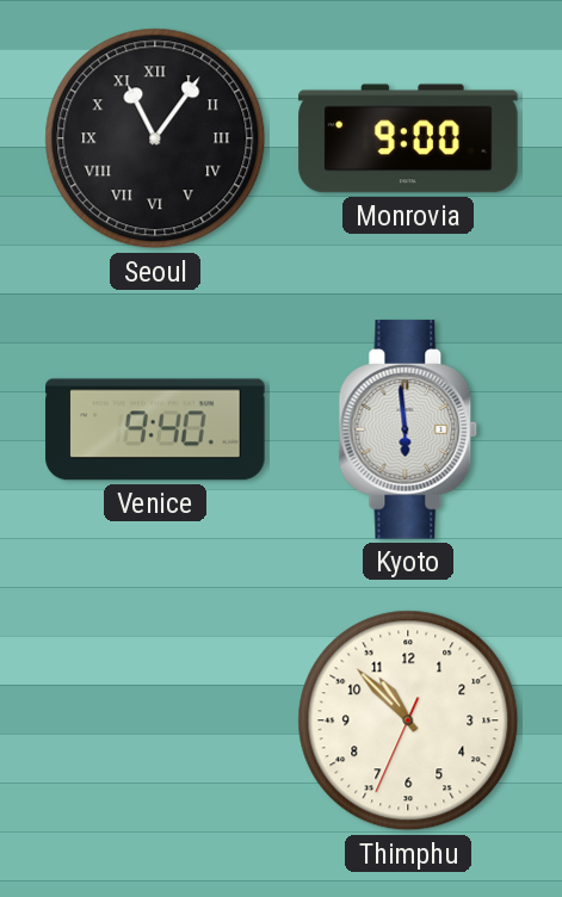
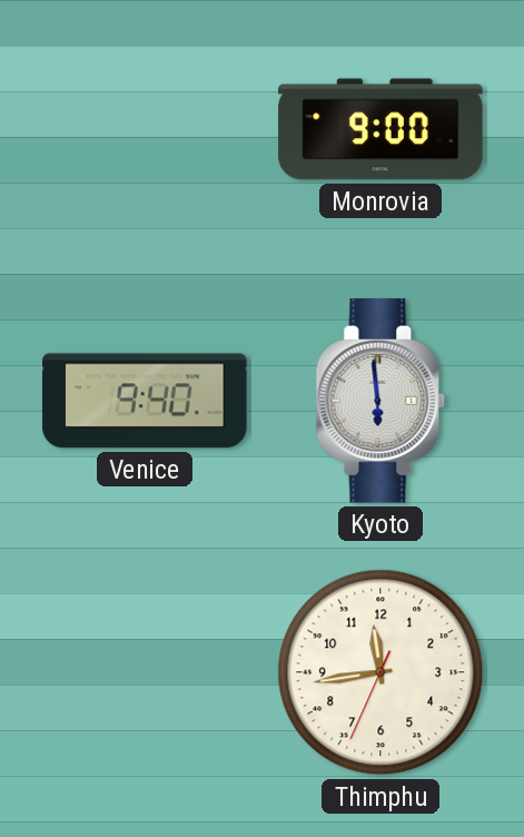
Seoul: 11:06 -> none (155, 138)
Thimphu: 10:52 -> 11:43 (380, 672)
